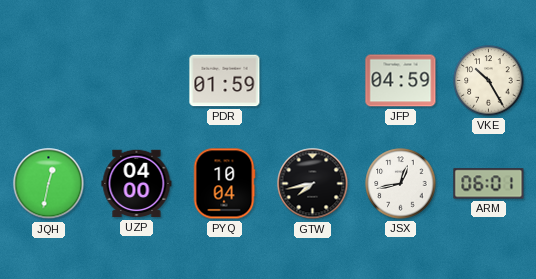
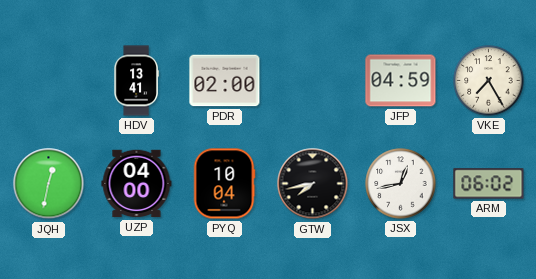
HDV: none -> 13:41 (136, 81)
PDR: 01:59 -> 02:00 (225, 81)
VKE: 10:25 -> 7:25 (489, 81)
ARM: 06:01 -> 06:02 (489, 184)
